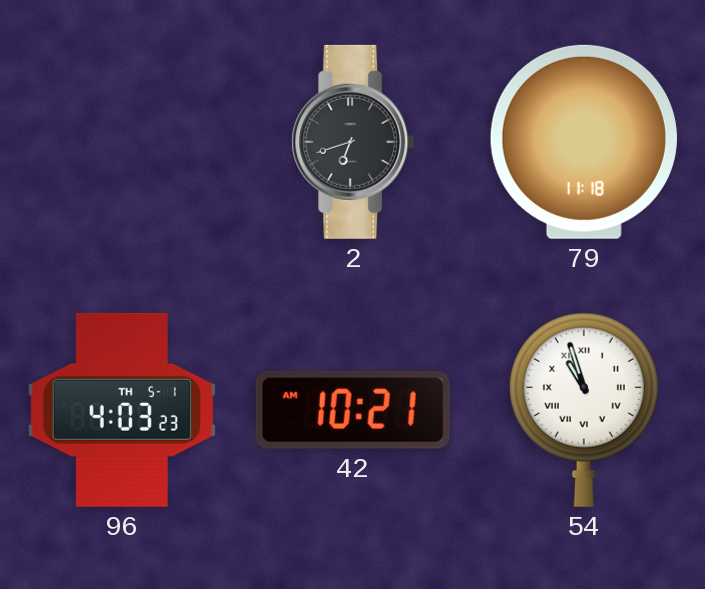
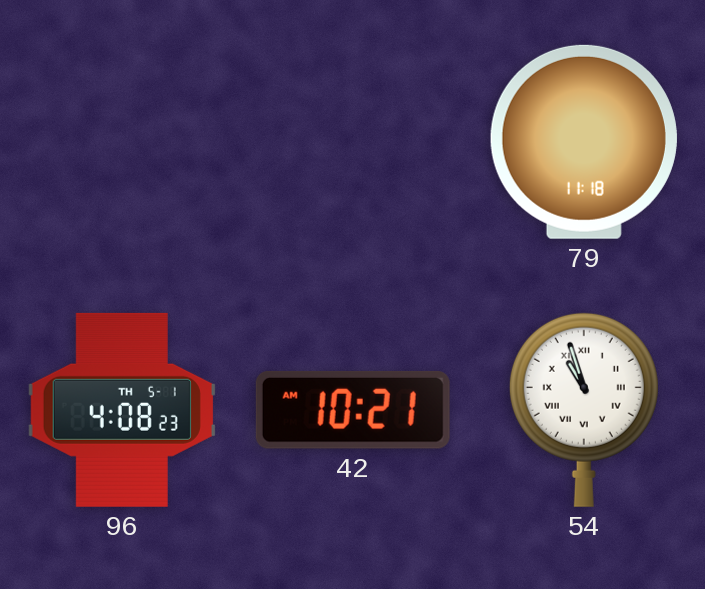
2: 6:42 -> none (353, 142)
96: 4:03 -> 4:08 (122, 410)
